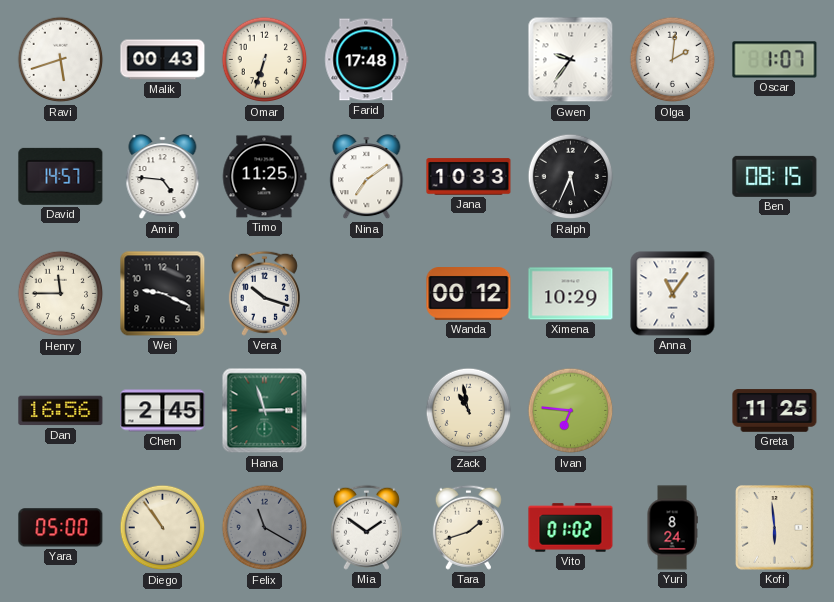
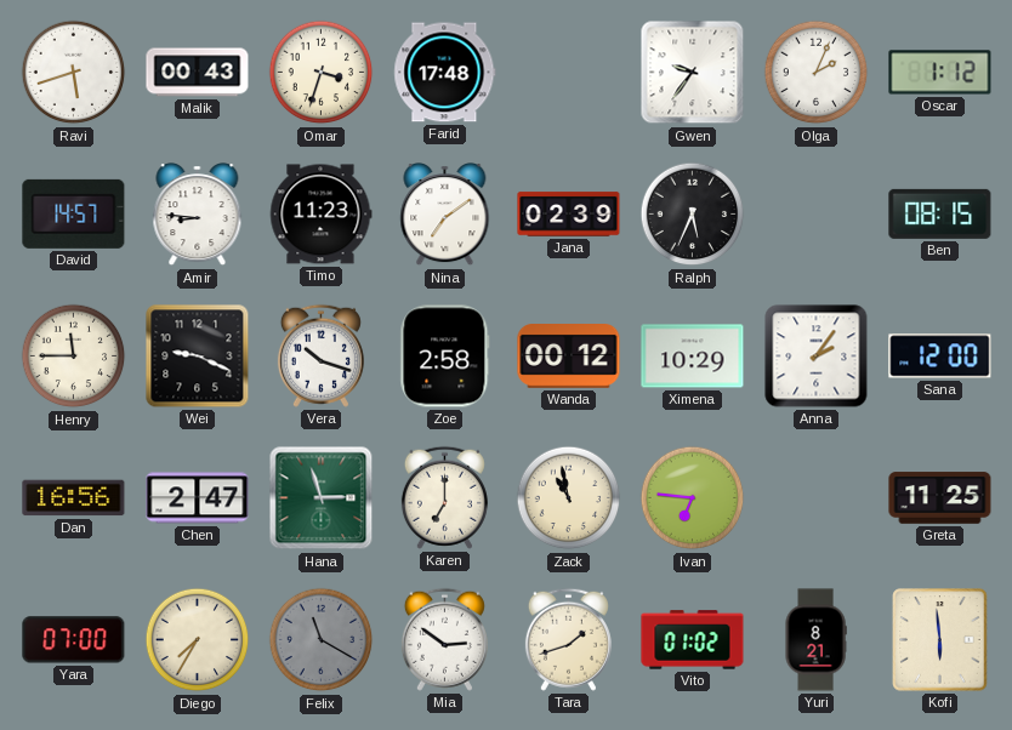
Omar: 6:33 -> 3:33 (322, 73)
Olga: 2:01 -> 2:04 (817, 73)
Oscar: 1:07 -> 1:12 (940, 73)
Amir: 4:46 -> 8:46 (198, 215)
Timo: 11:25 -> 11:23 (320, 215)
Jana: 10:33 -> 02:39 (569, 215)
Zoe: none -> 2:58 (445, 357)
Anna: 11:06 -> 2:06 (817, 357)
Sana: none -> 12:00 (940, 357)
Chen: 2:45 -> 2:47 (198, 498)
Karen: none -> 7:00 (444, 497)
Yara: 05:00 -> 07:00 (74, 640)
Diego: 10:54 -> 7:35 (198, 640)
Mia: 1:51 -> 2:51 (444, 639)
Yuri: 8:24 -> 8:21 (815, 640)
